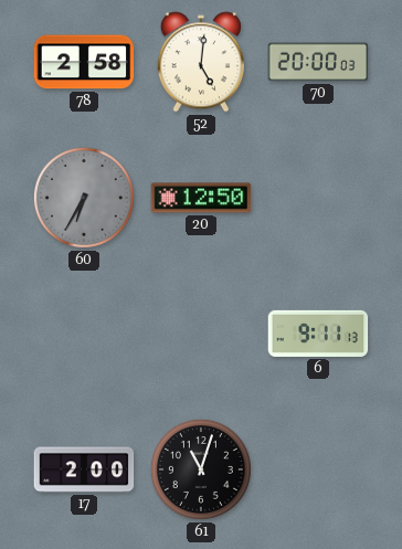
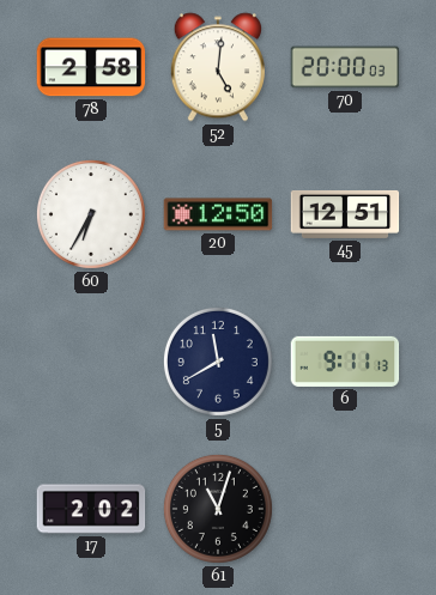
60 dial: grey -> white (91, 214)
45: none -> 12:51 (345, 214)
5: none -> 11:40 (218, 362)
17: 2:00 -> 2:02 (91, 509)
